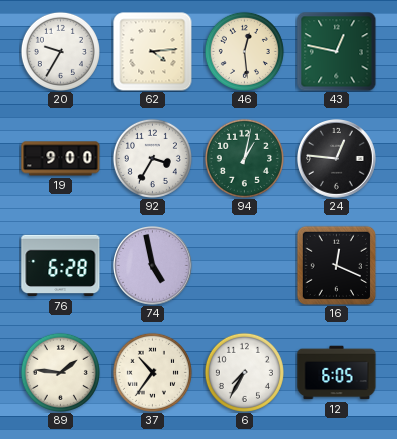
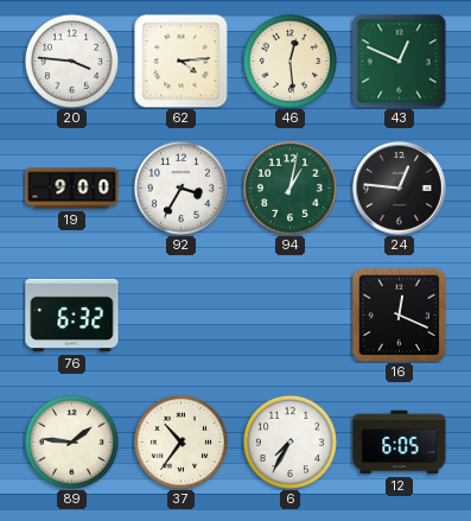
20: 9:35 -> 3:46 (71, 61)
43: 12:47 -> 12:49 (400, 62)
76: 6:28 -> 6:32 (72, 316)
74: 4:58 -> none (153, 266)
